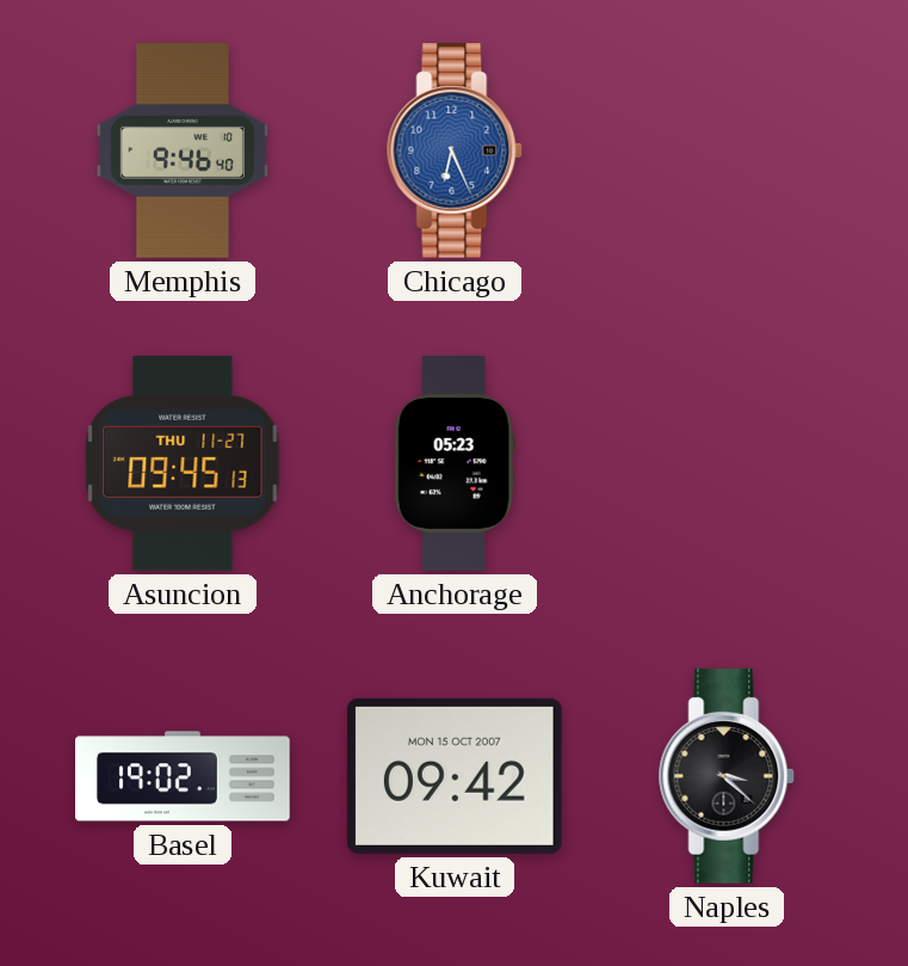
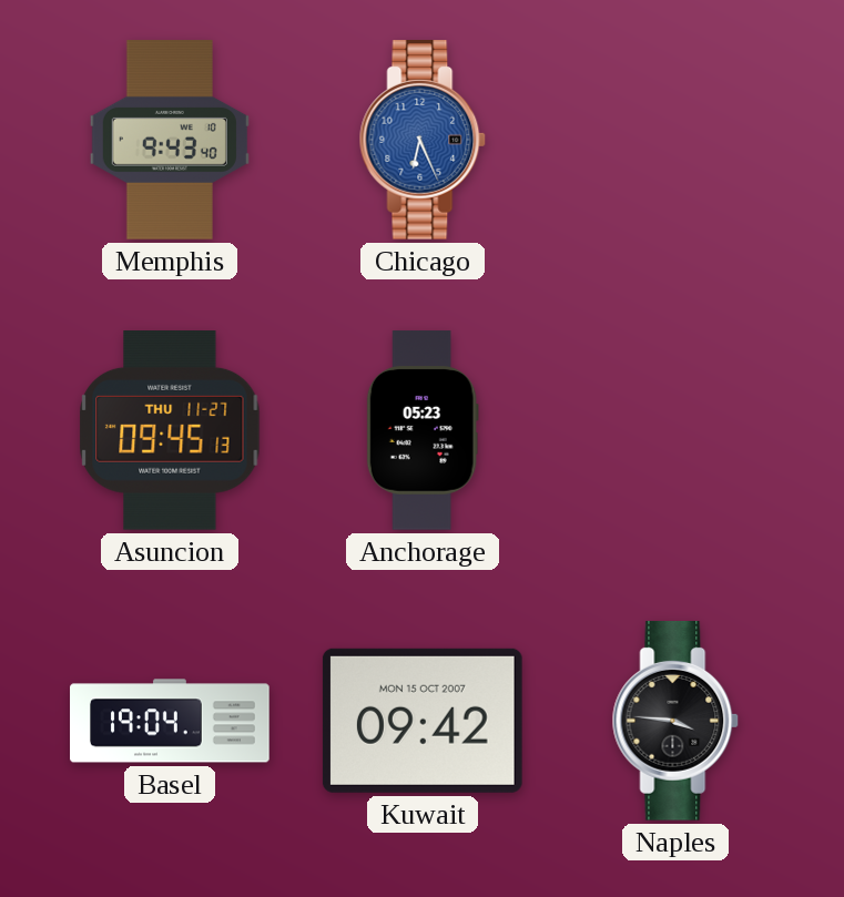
Memphis: 9:46 -> 9:43 (170, 140)
Basel: 19:02 -> 19:04 (170, 721)
Naples: 3:22 -> 3:46 (675, 722)
